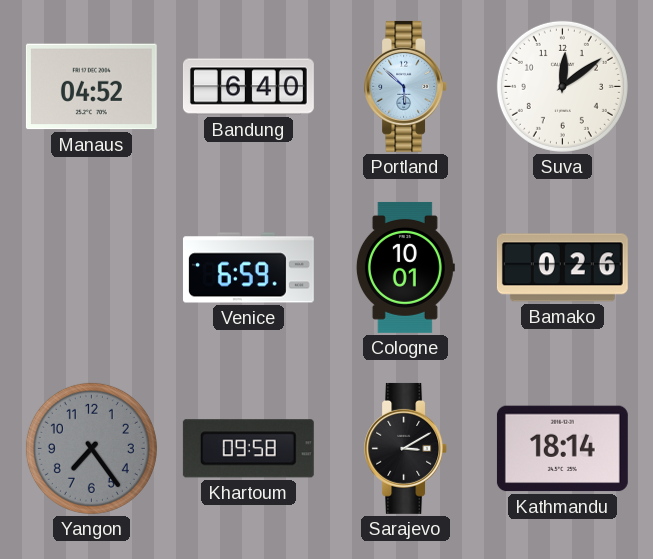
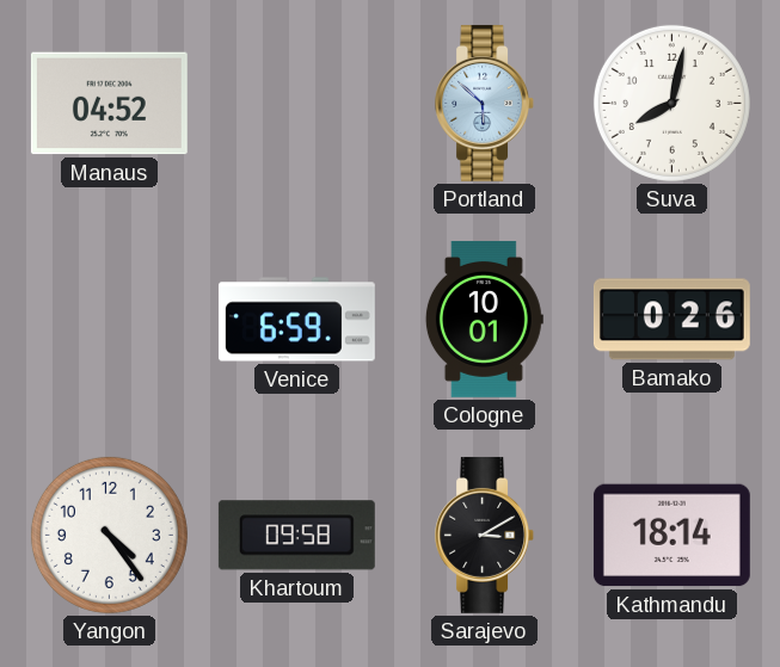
Bandung: 6:40 -> none (248, 87)
Suva: 12:09 -> 8:02 (671, 103)
Yangon: 7:24 -> 4:24 (109, 535)
Yangon dial: grey -> white (109, 535)
